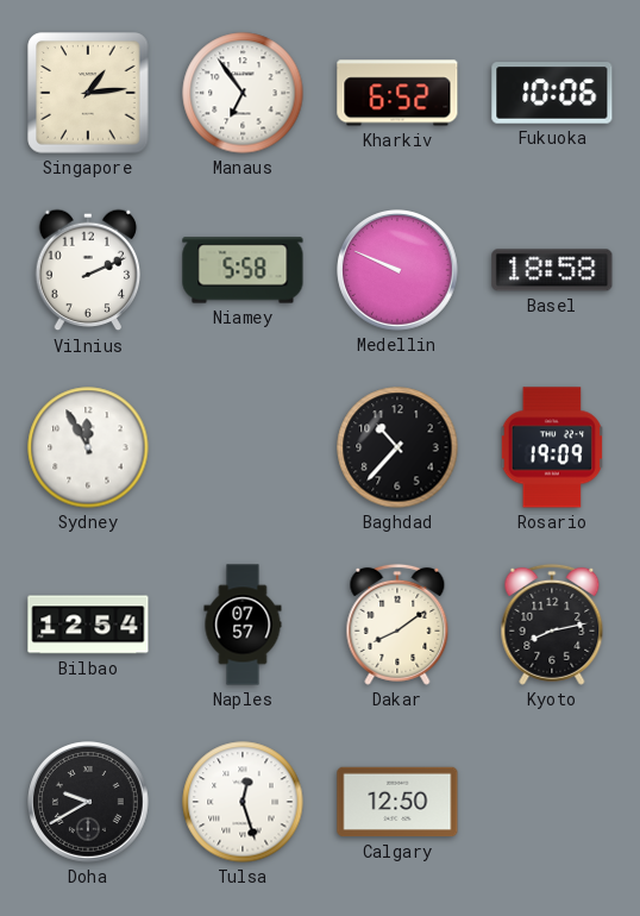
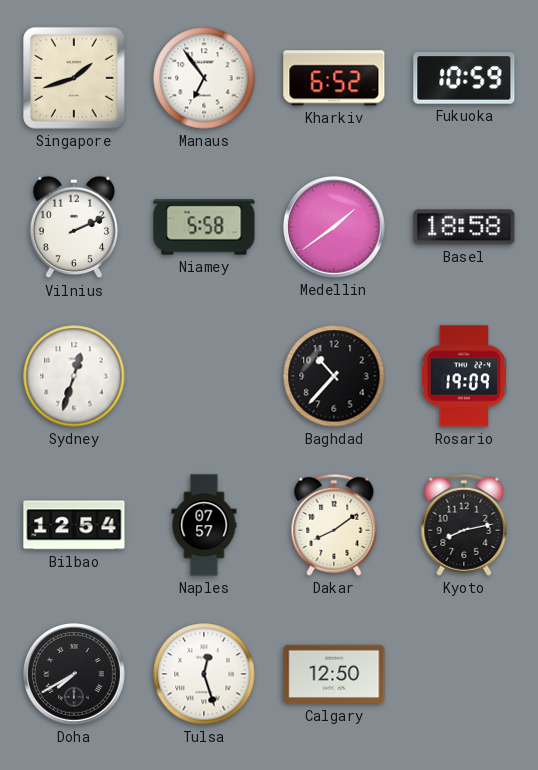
Singapore: 1:14 -> 1:42 (74, 78)
Fukuoka: 10:06 -> 10:59 (464, 78)
Medellin: 9:49 -> 1:39 (335, 228)
Sydney: 11:55 -> 12:33 (74, 376)
Doha: 9:40 -> 7:40 (75, 675)
